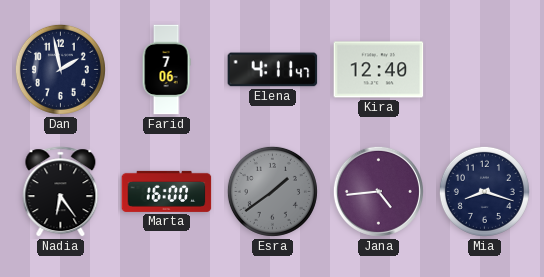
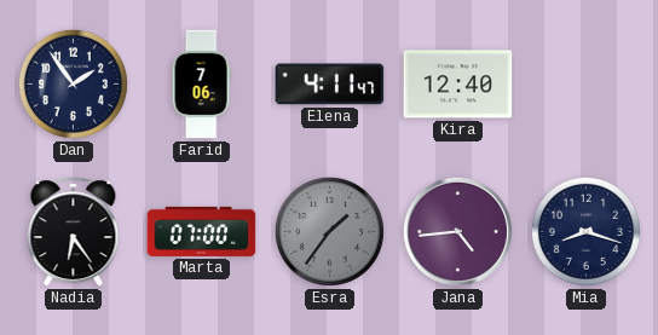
Dan: 1:58 -> 1:54 (73, 83)
Marta: 16:00 -> 07:00 (202, 231)
Esra: 1:39 -> 1:36 (329, 231)
